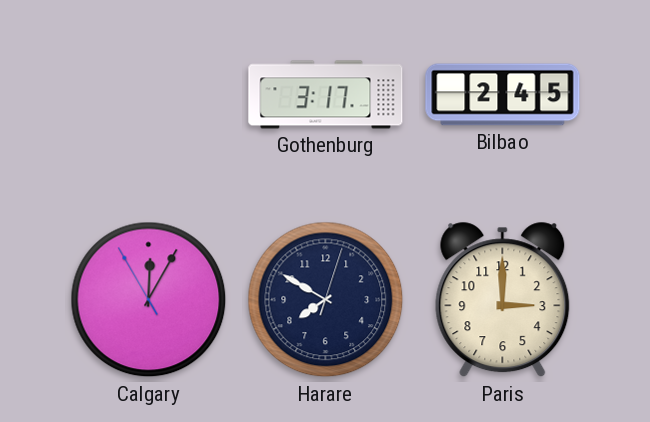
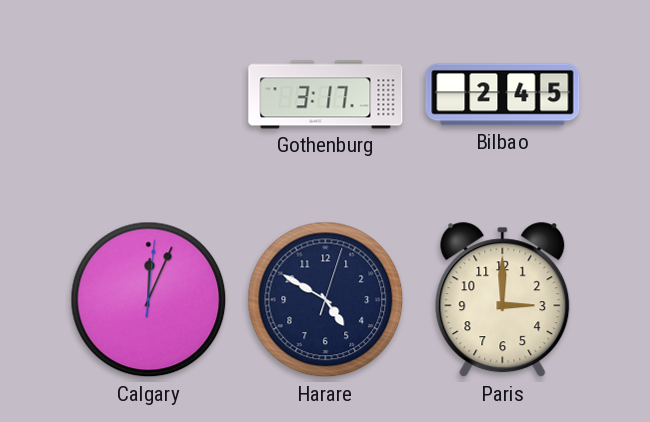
Calgary: 12:04:55 -> 12:04:01 (149, 300)
Harare: 7:50 -> 4:50 (326, 300)
